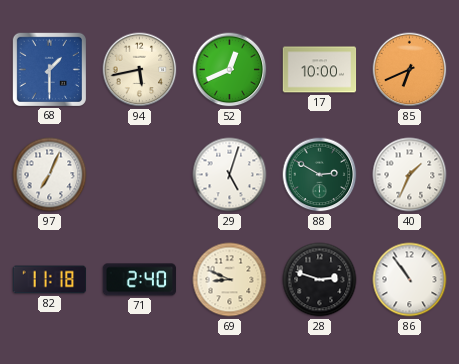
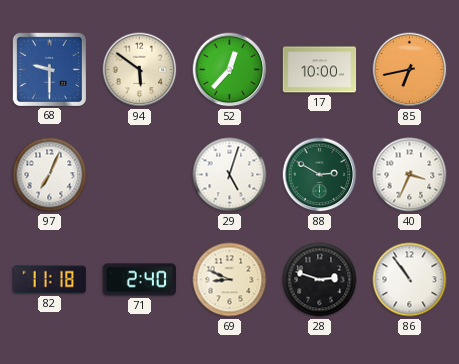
68: 1:30 -> 9:30 (49, 69)
94: 5:43 -> 5:51 (140, 70)
52: 12:41 -> 12:37 (230, 70)
85: 6:41 -> 6:43 (410, 70)
40: 1:34 -> 3:34 (410, 175)
